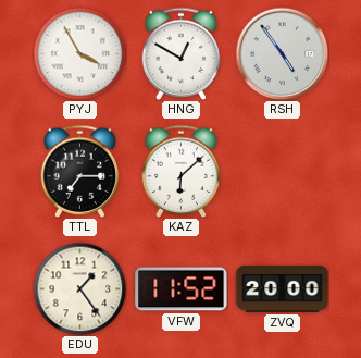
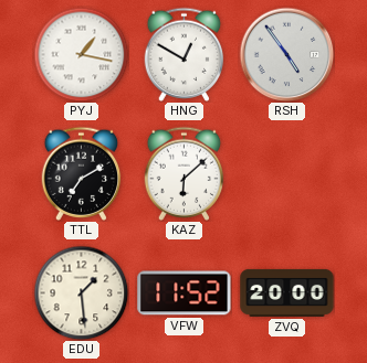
PYJ: 3:55 -> 1:17 (81, 54)
TTL: 7:15 -> 7:10 (82, 173)
EDU: 1:24 -> 1:29 (81, 292)
